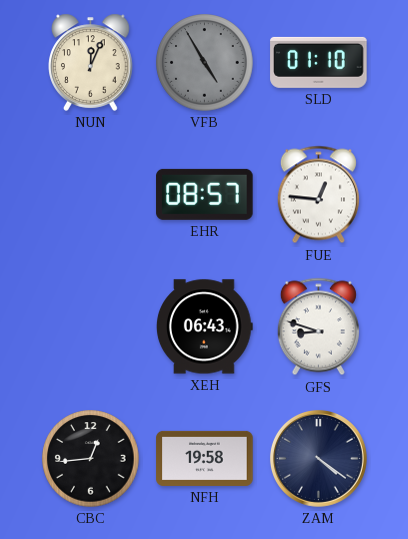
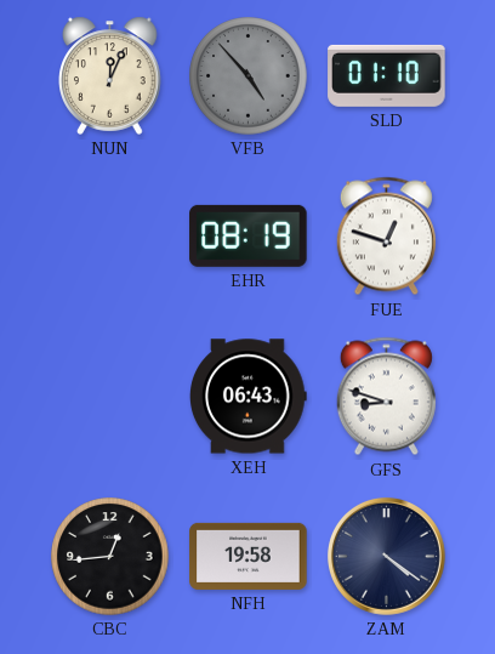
VFB: 4:55 -> 4:53 (249, 76)
EHR: 08:57 -> 08:19 (249, 235)
FUE: 12:46 -> 12:48 (386, 237)
